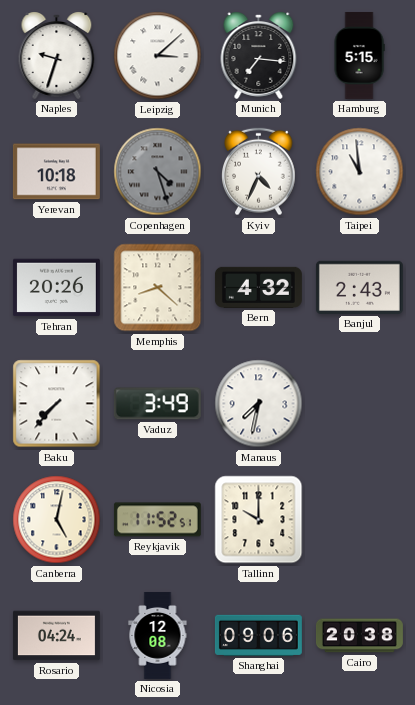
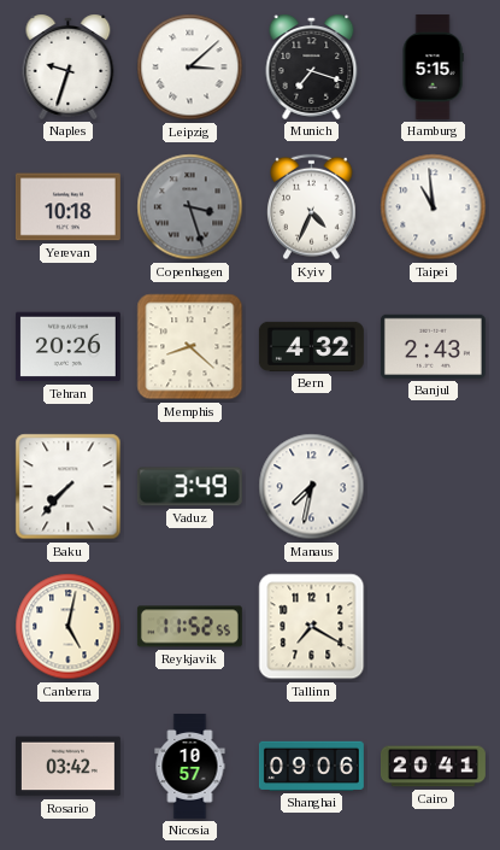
Munich: 7:16 -> 7:18 (312, 66)
Copenhagen: 4:27 -> 3:27 (190, 207)
Reykjavik: 11:52:51 -> 11:52:55 (189, 627)
Tallinn: 10:00 -> 7:20 (312, 627)
Rosario: 04:24 -> 03:42 (67, 767)
Nicosia: 12:08 -> 10:57 (190, 766)
Cairo: 20:38 -> 20:41 (433, 767)
